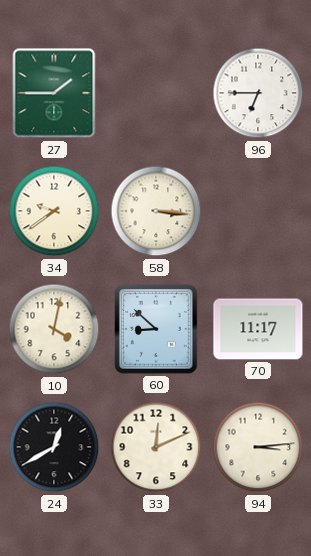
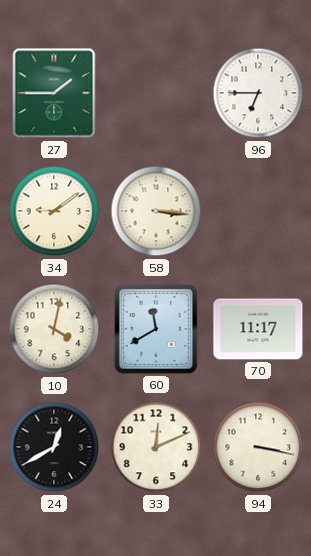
34: 9:39 -> 9:09 (54, 211)
60: 8:52 -> 11:40 (156, 330)
94: 3:14 -> 3:17 (258, 447)
